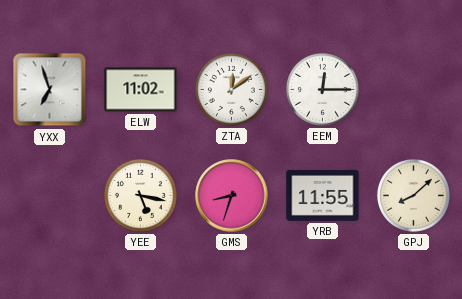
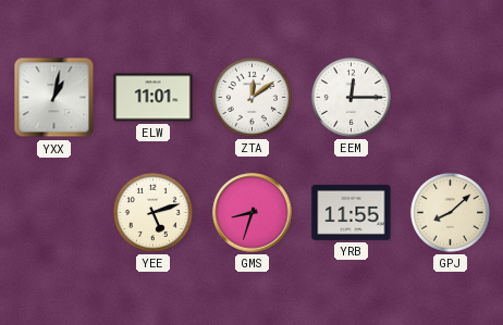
YXX: 6:57 -> 1:02 (54, 98)
ELW: 11:02 -> 11:01 (154, 98)
YEE: 5:17 -> 5:12 (152, 212)
